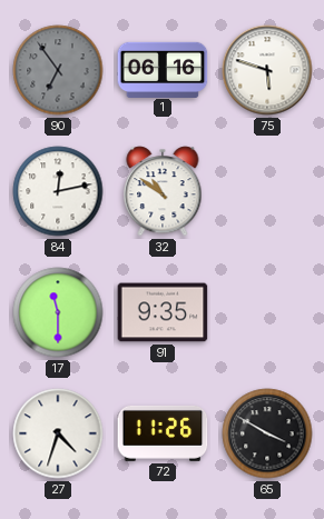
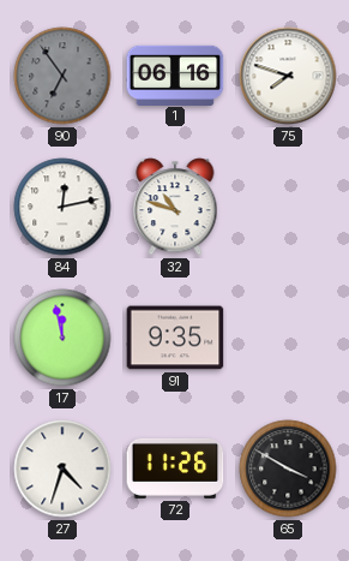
75: 5:48 -> 7:48 (288, 76)
32: 10:51 -> 10:48 (175, 207)
17: 11:30 -> 11:58 (62, 338)
